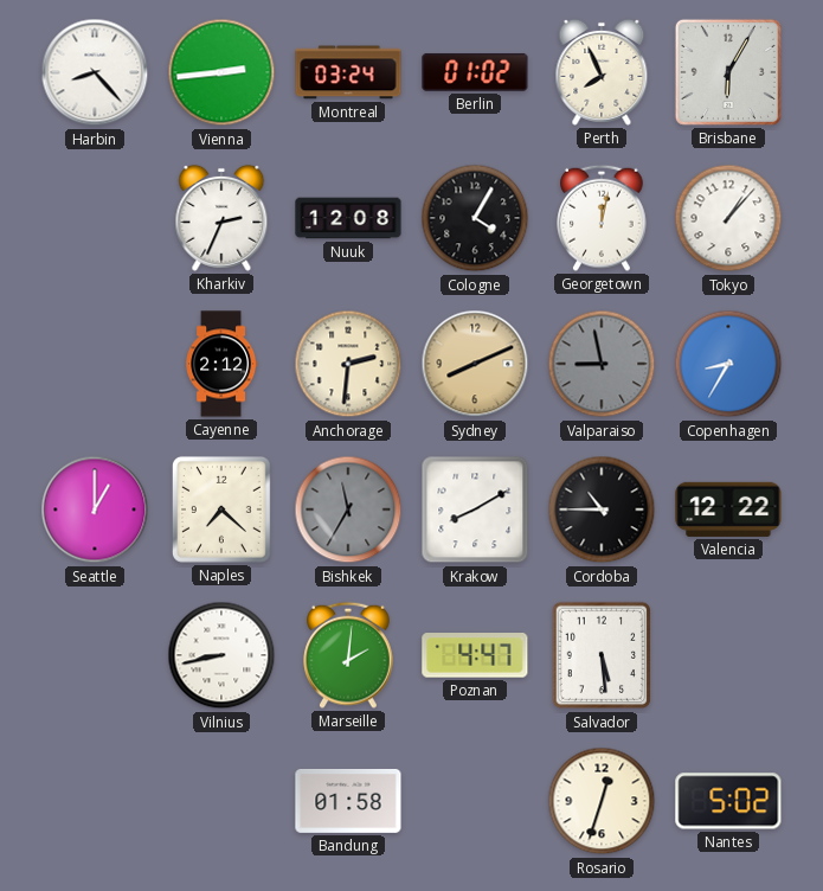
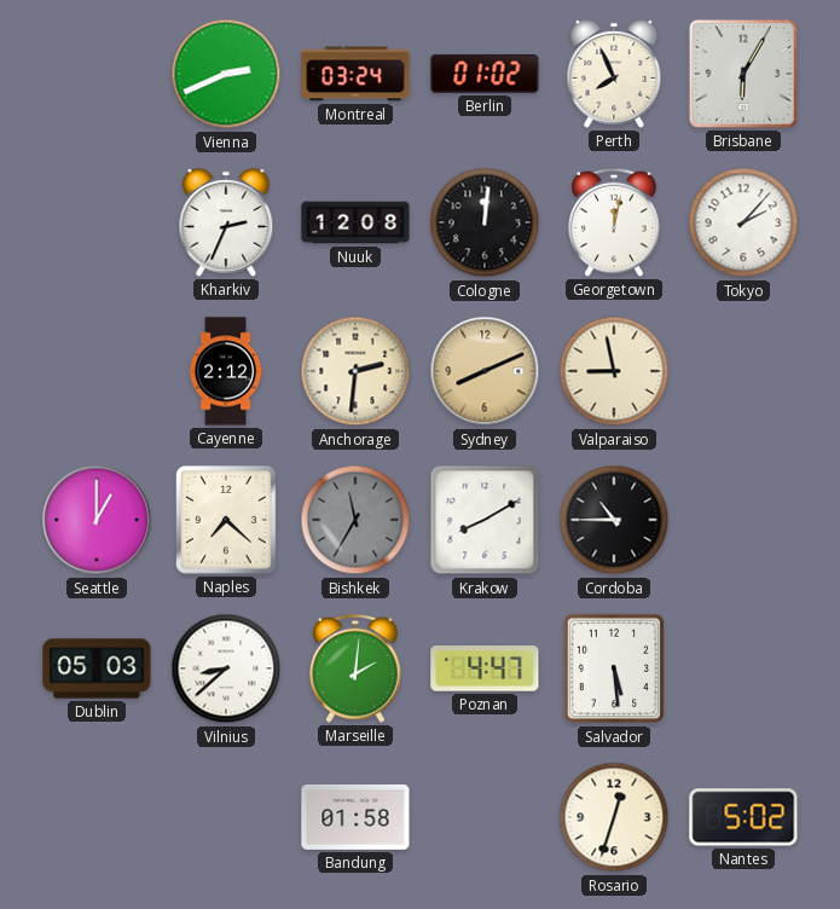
Harbin: 8:23 -> none (95, 72)
Vienna: 2:44 -> 2:41 (226, 74)
Cologne: 4:05 -> 12:01 (485, 222)
Tokyo: 1:07 -> 2:07 (743, 222)
Valparaiso dial: grey -> cream (614, 371)
Copenhagen: 8:35 -> none (728, 364)
Valencia: 12:22 -> none (728, 509)
Dublin: none -> 05:03 (97, 668)
Vilnius: 8:43 -> 8:38 (226, 668)
